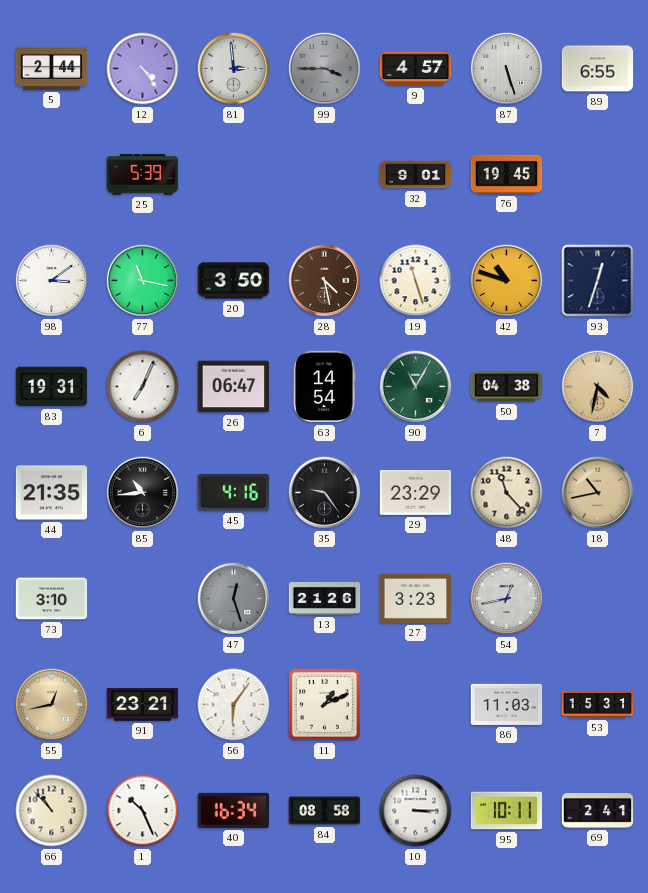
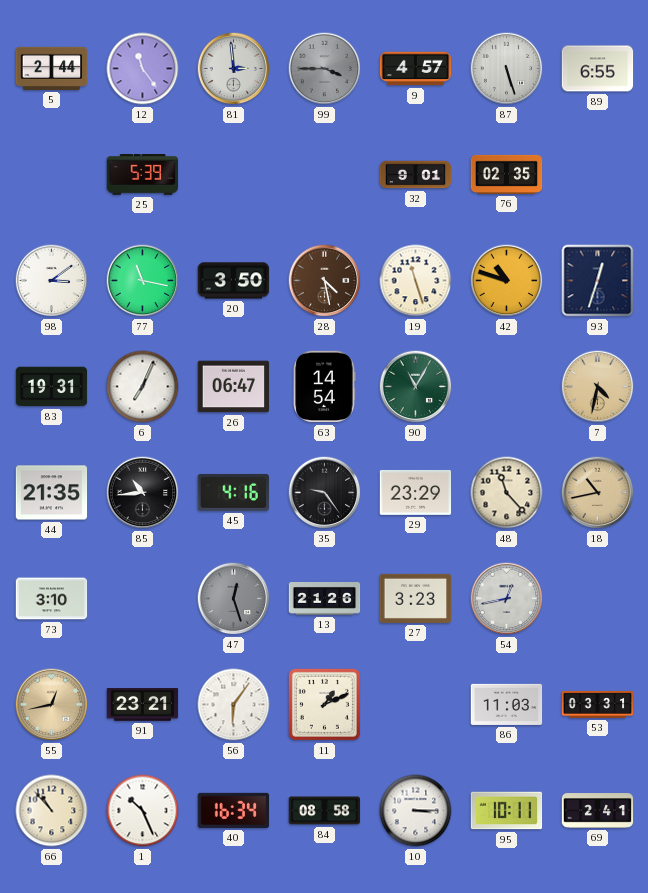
12: 4:24 -> 11:24 (143, 69)
76: 19:45 -> 02:35 (507, 174)
50: 04:38 -> none (507, 387)
53: 15:31 -> 03:31 (598, 704)
